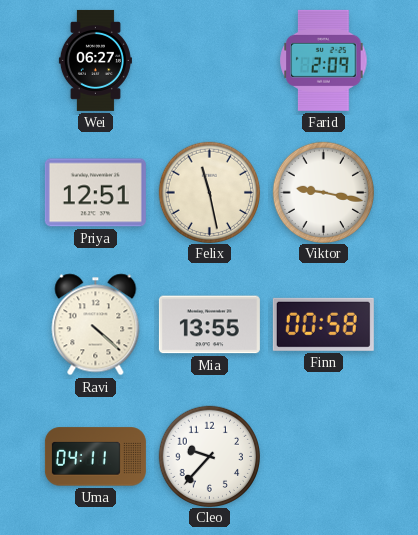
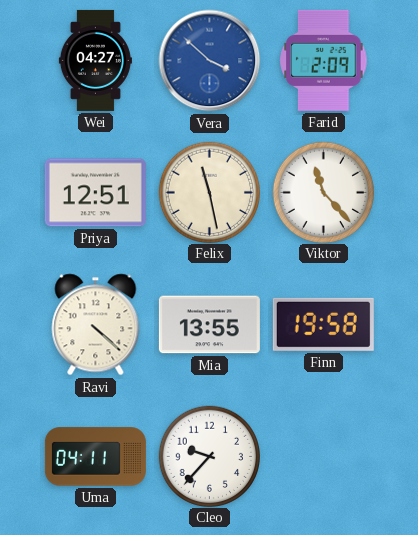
Wei: 06:27 -> 04:27 (95, 60)
Vera: none -> 3:52 (210, 61)
Viktor: 9:17 -> 11:23 (323, 192)
Finn: 00:58 -> 19:58 (323, 324)
